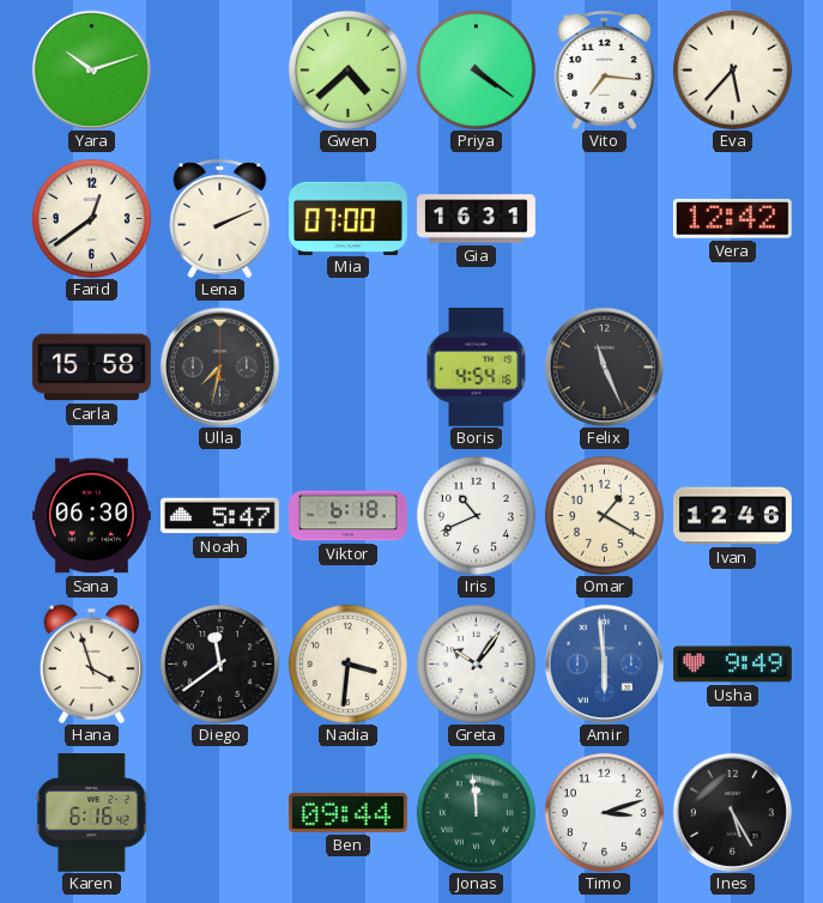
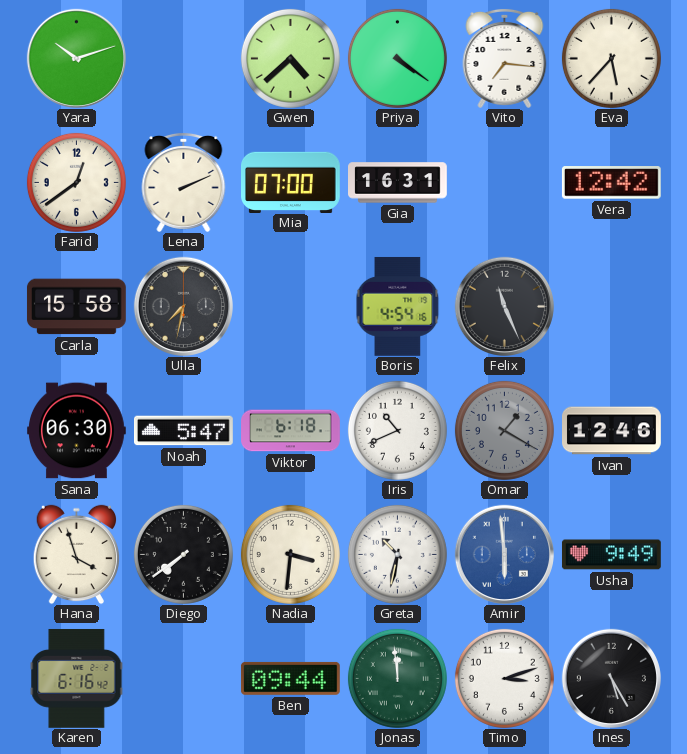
Omar dial: cream -> grey (504, 430)
Diego: 11:39 -> 7:39 (183, 554)
Greta: 10:06 -> 10:32 (397, 554)
